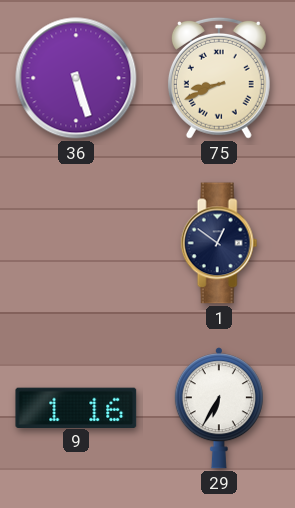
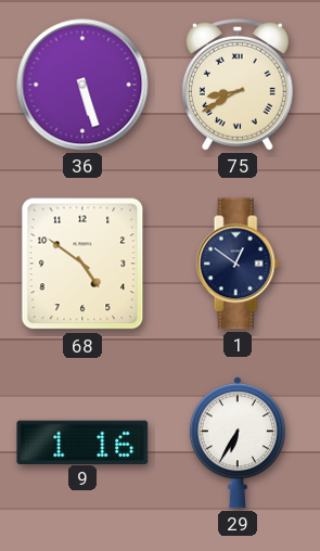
75: 8:41 -> 8:40 (238, 85)
68: none -> 4:51 (82, 264)
